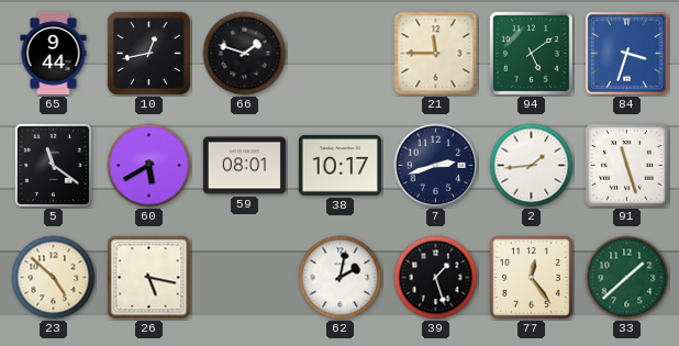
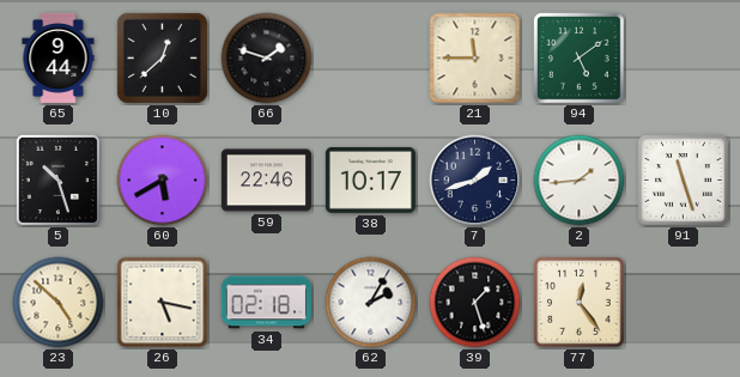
10: 12:43 -> 12:38 (162, 57)
84: 3:33 -> none (627, 54)
5: 11:21 -> 10:27 (57, 180)
59: 08:01 -> 22:46 (266, 181)
7: 2:42 -> 1:42 (475, 181)
34: none -> 02:18 (266, 303)
62: 2:02 -> 2:05 (371, 303)
33: 1:38 -> none (627, 278)
